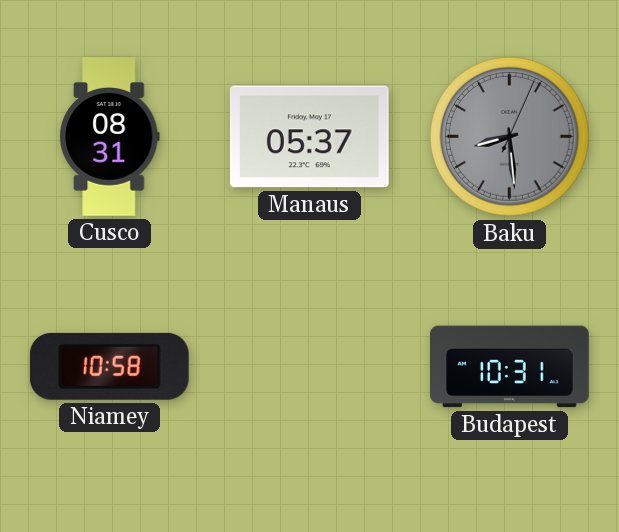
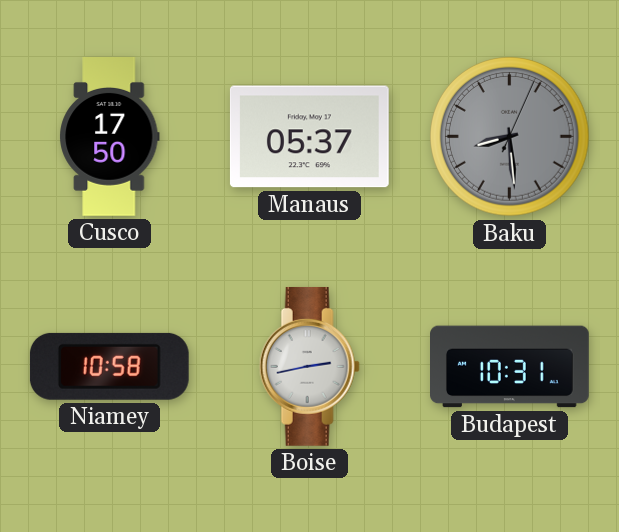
Cusco: 08:31 -> 17:50 (110, 137)
Boise: none -> 2:43 (309, 366)
